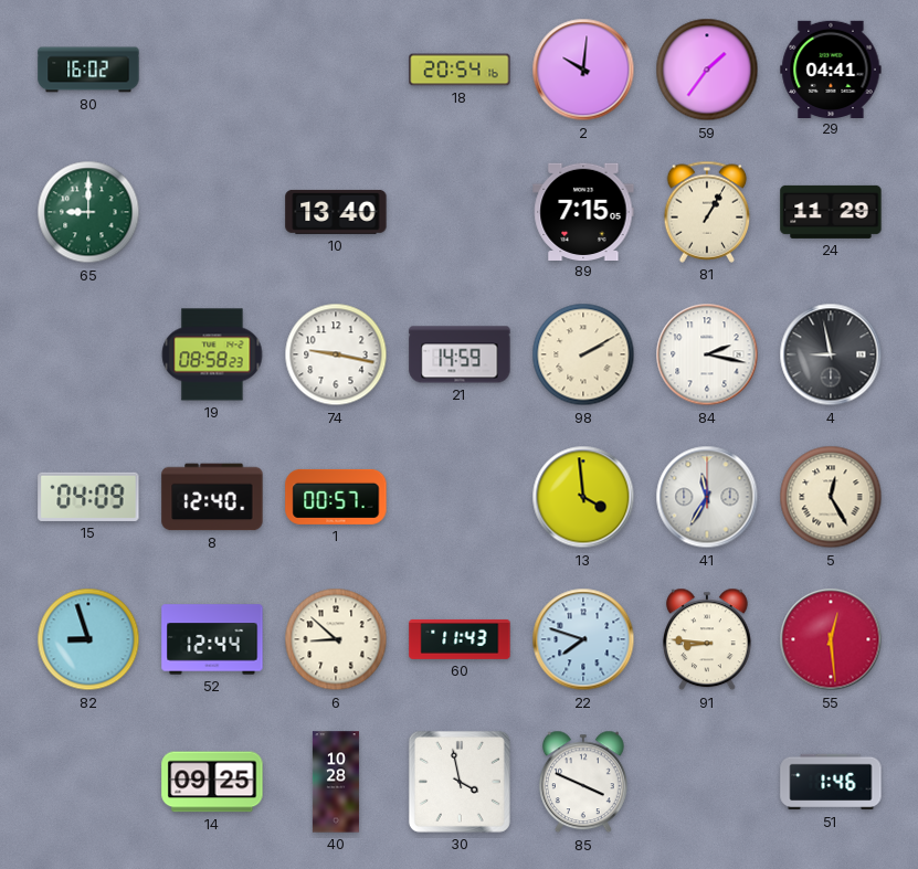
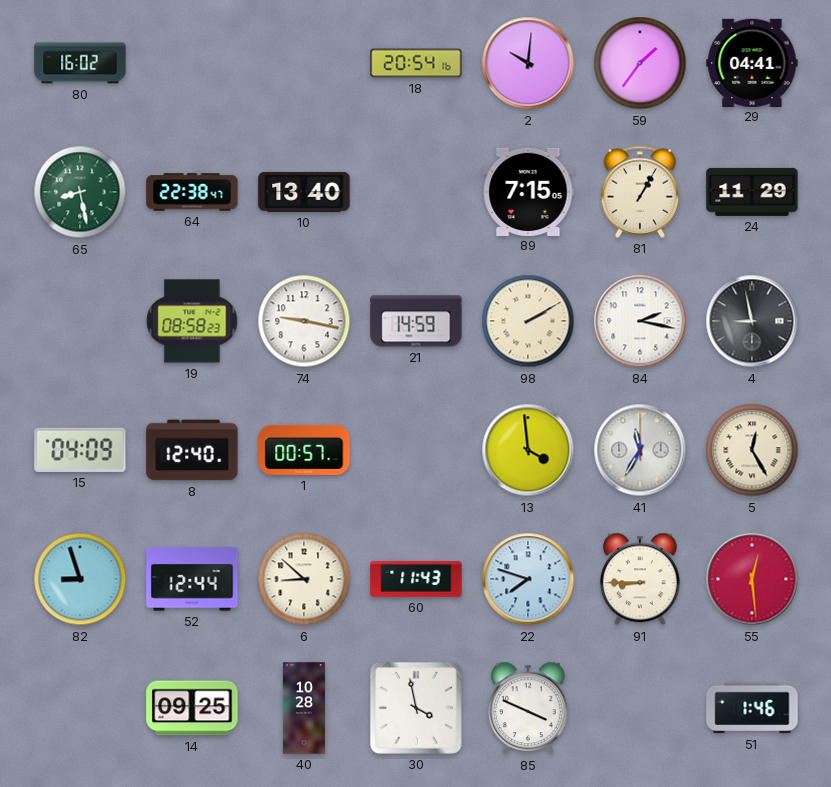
65: 9:00 -> 8:28 (80, 192)
64: none -> 22:38 (192, 192)
91: 8:46 -> 8:45 (640, 579)
